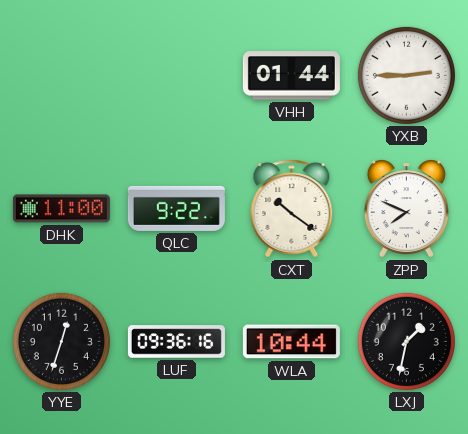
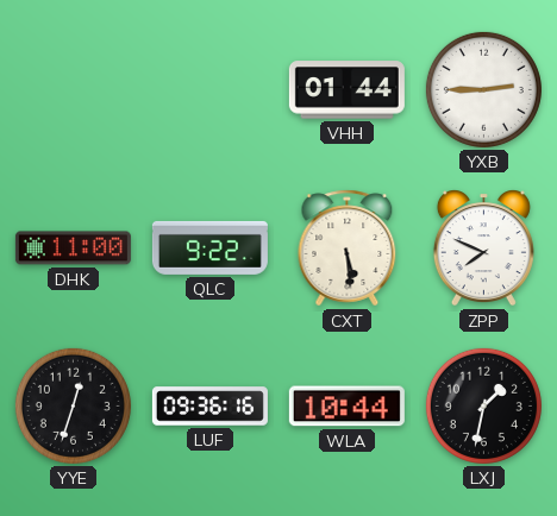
CXT: 10:21 -> 5:29 (348, 248)
